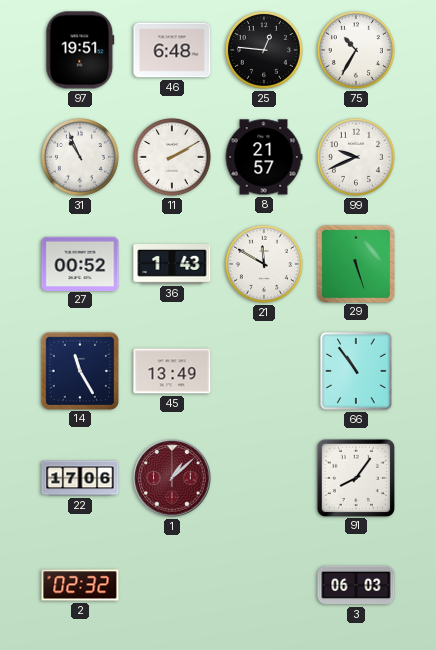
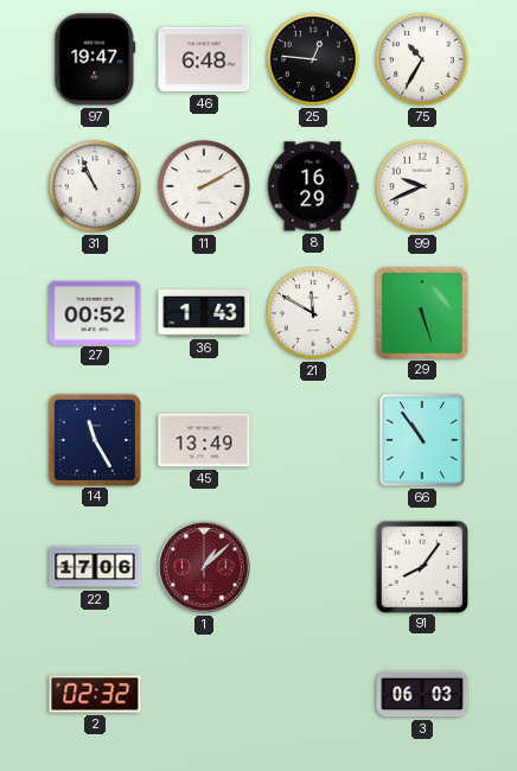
97: 19:51 -> 19:47 (95, 59)
8: 21:57 -> 16:29 (313, 186)
